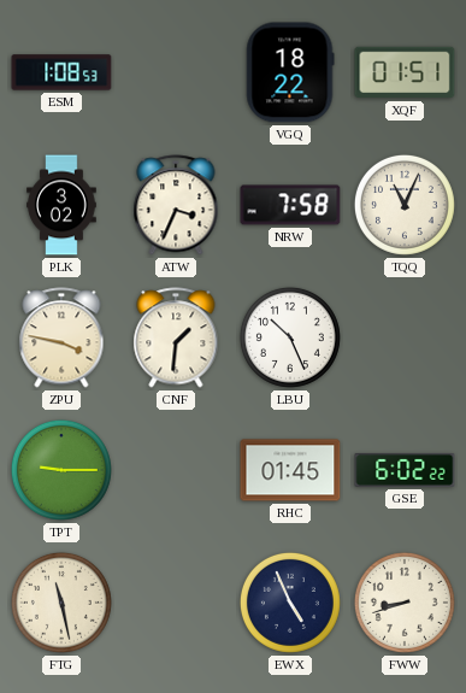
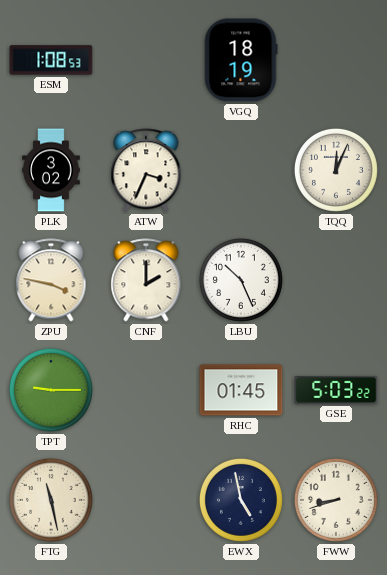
VGQ: 18:22 -> 18:19 (241, 60)
XQF: 01:51 -> none (405, 72)
NRW: 7:58 -> none (290, 205)
TQQ: 11:04 -> 12:04 (336, 170)
CNF: 1:31 -> 2:00 (146, 280)
GSE: 6:02 -> 5:03 (336, 390)
EWX: 4:56 -> 4:58 (241, 500)
